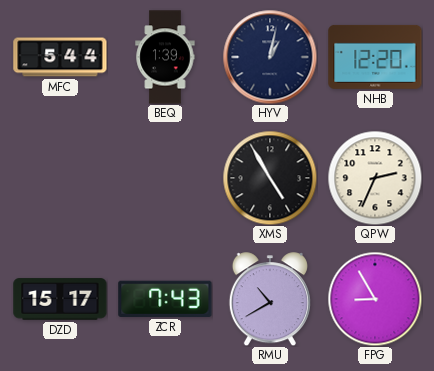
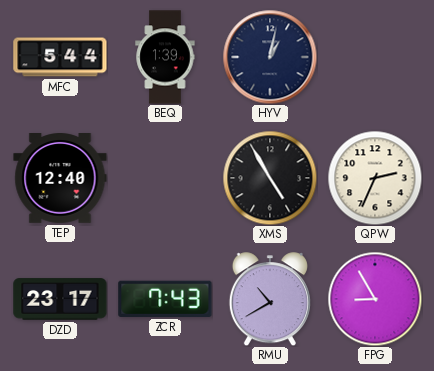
NHB: 12:20 -> none (375, 57)
TEP: none -> 12:40 (60, 179)
DZD: 15:17 -> 23:17 (60, 299)
